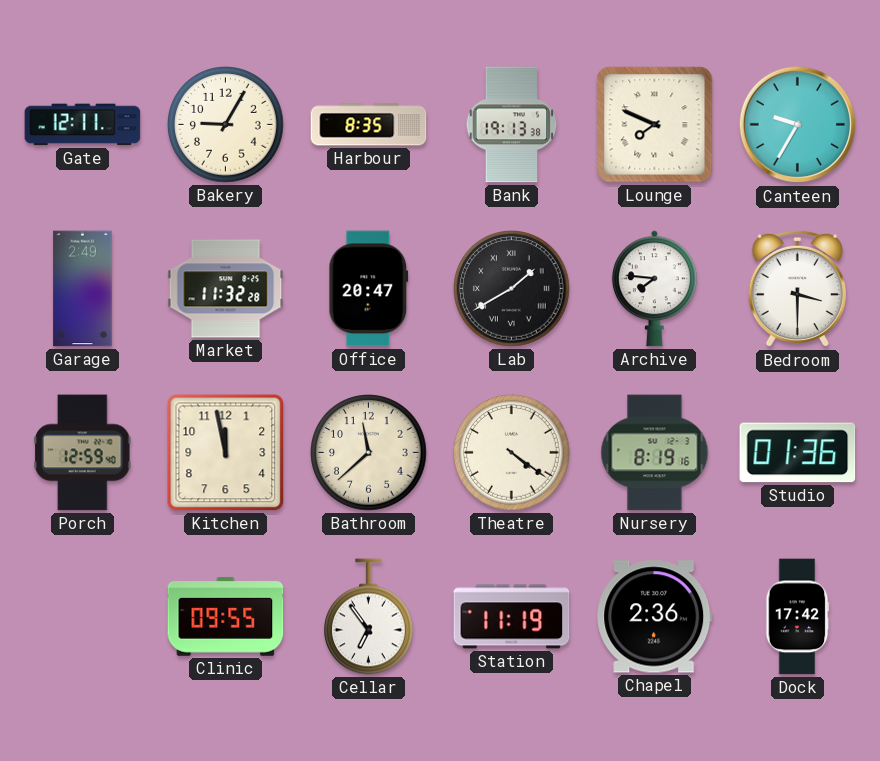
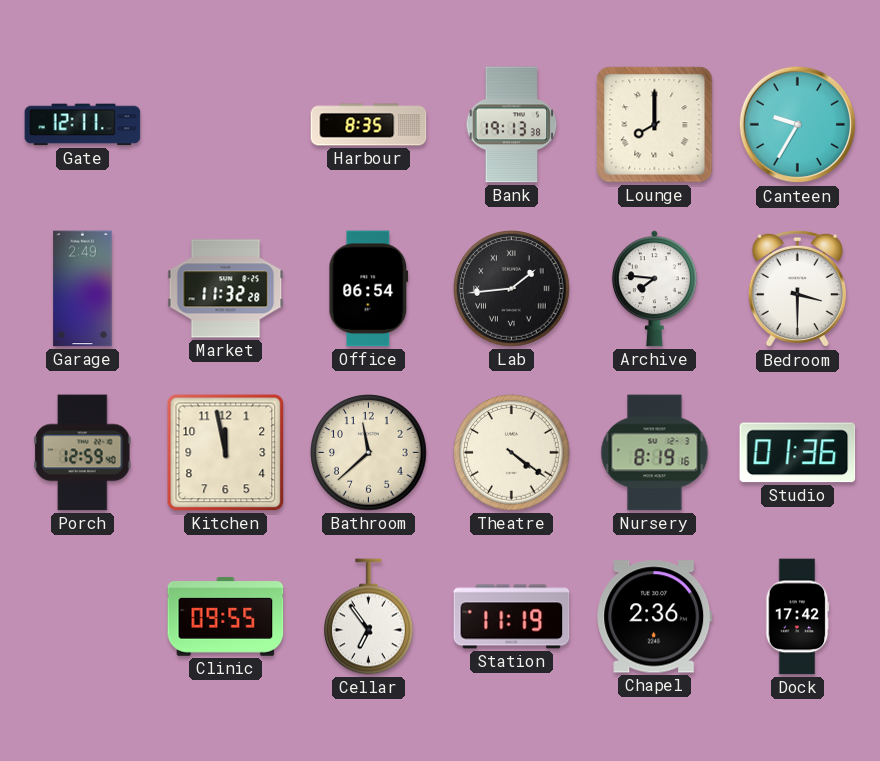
Bakery: 9:05 -> none (226, 125)
Lounge: 7:49 -> 8:00 (655, 125)
Office: 20:47 -> 06:54 (369, 289)
Lab: 1:40 -> 1:44 (512, 289)
